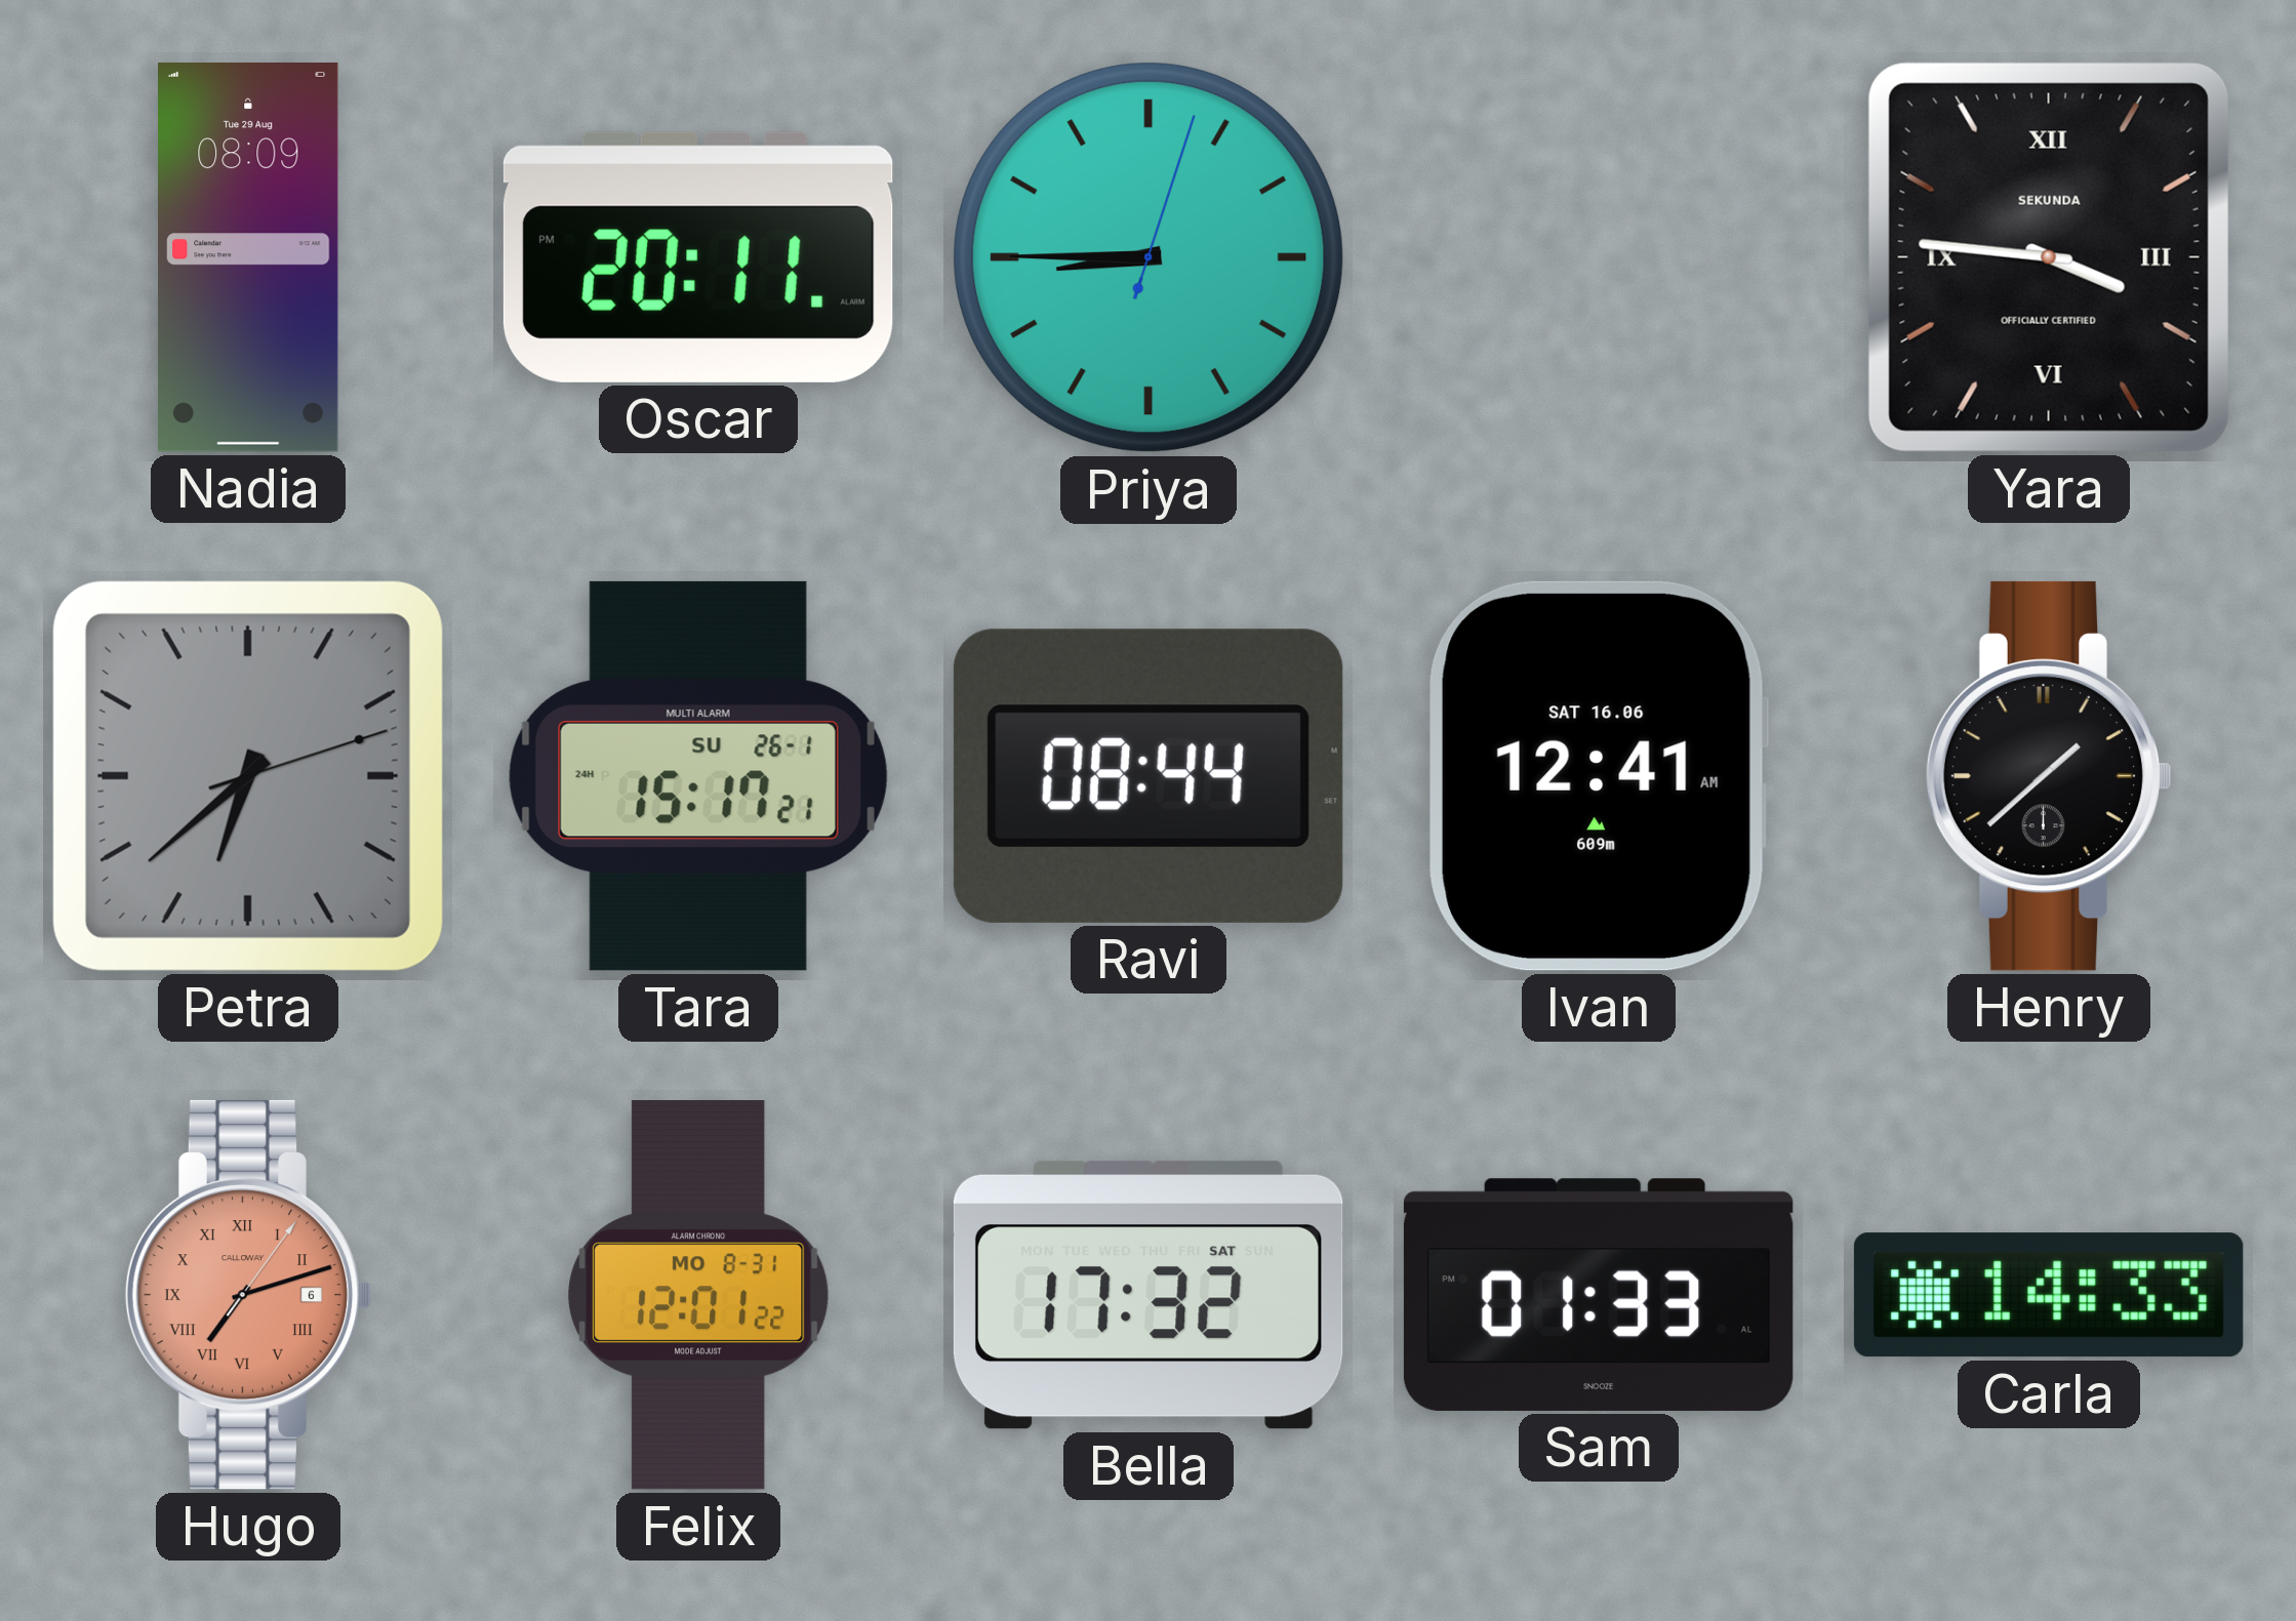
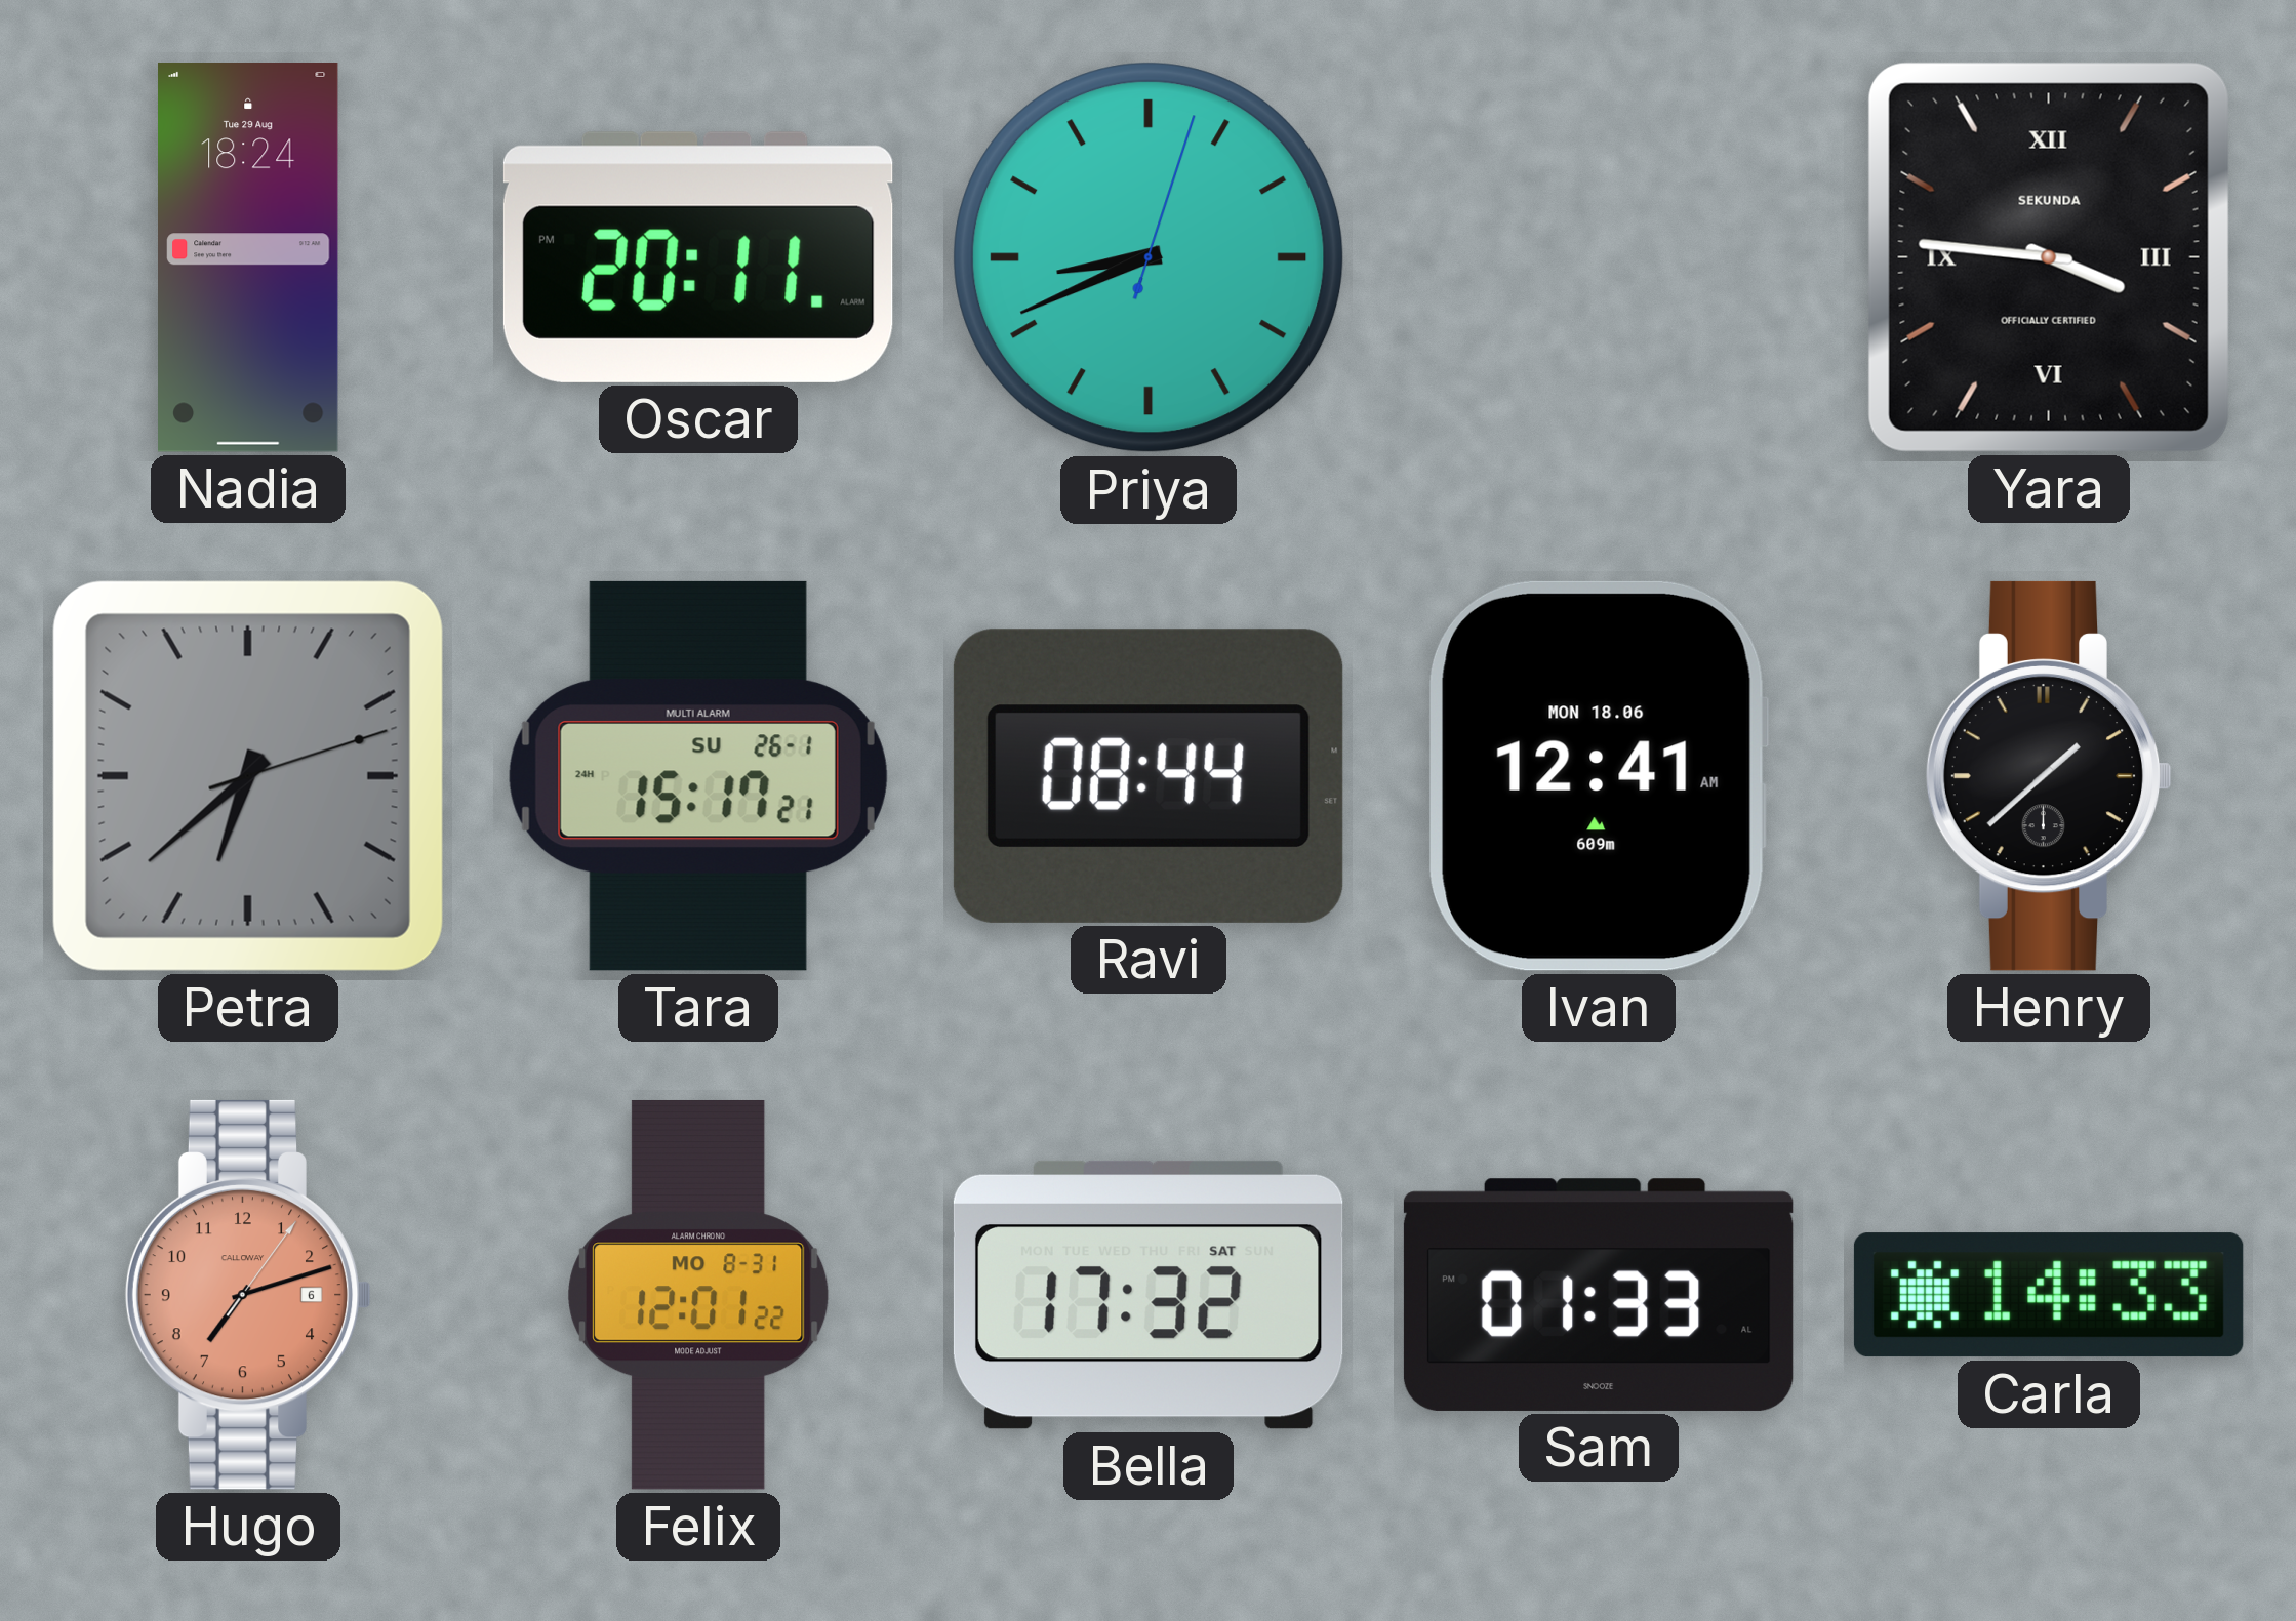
Nadia: 08:09 -> 18:24 (249, 258)
Priya: 8:45 -> 8:41 (1149, 257)
Ivan date: SAT 16.06 -> MON 18.06 (1599, 776)
Hugo numerals: Roman -> Arabic (248, 1295)
